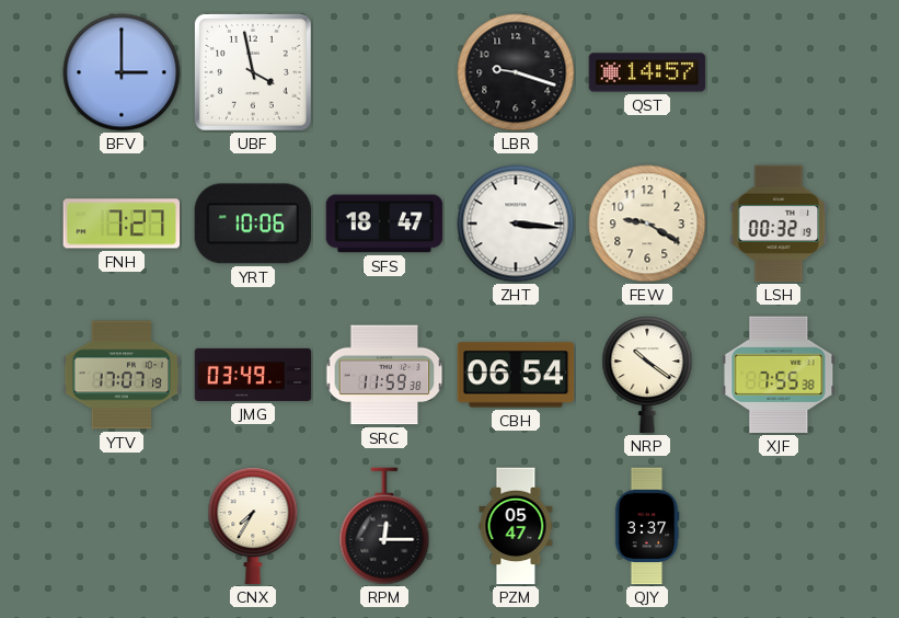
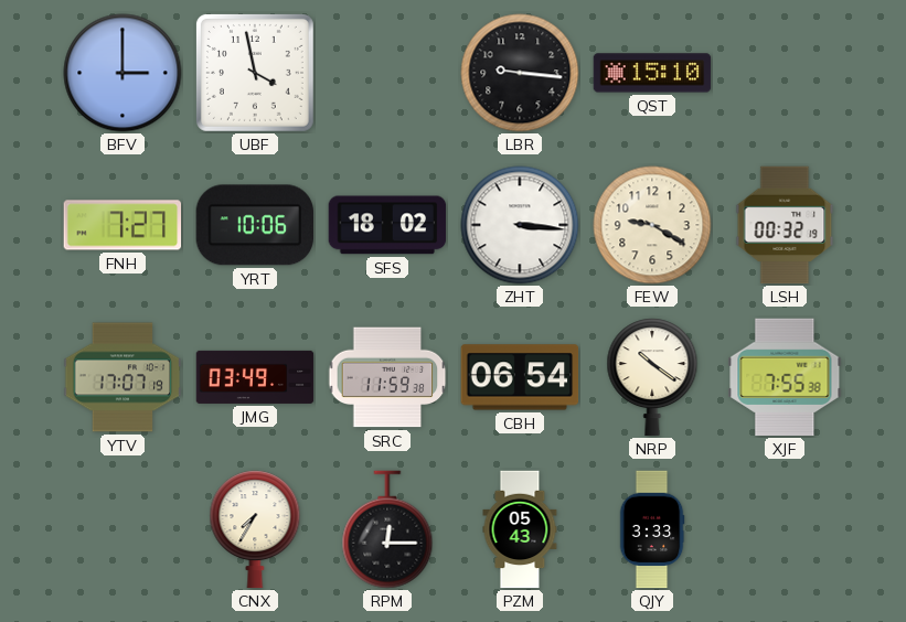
LBR: 9:18 -> 9:16 (520, 73)
QST: 14:57 -> 15:10 (652, 73)
SFS: 18:47 -> 18:02 (387, 225)
PZM: 05:47 -> 05:43 (520, 529)
QJY: 3:37 -> 3:33 (652, 529)
